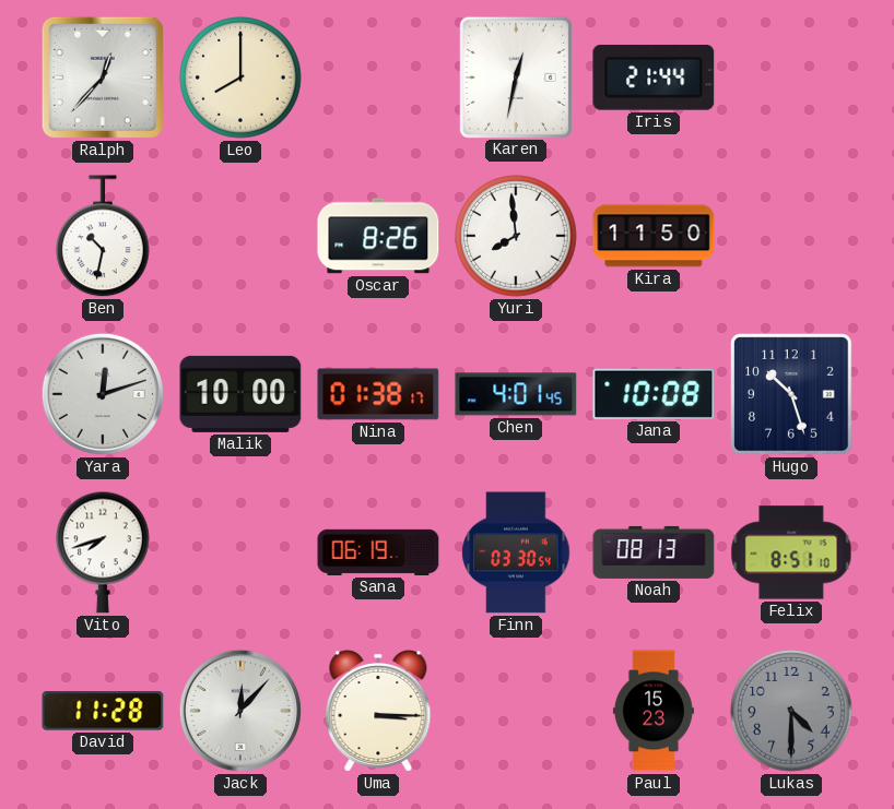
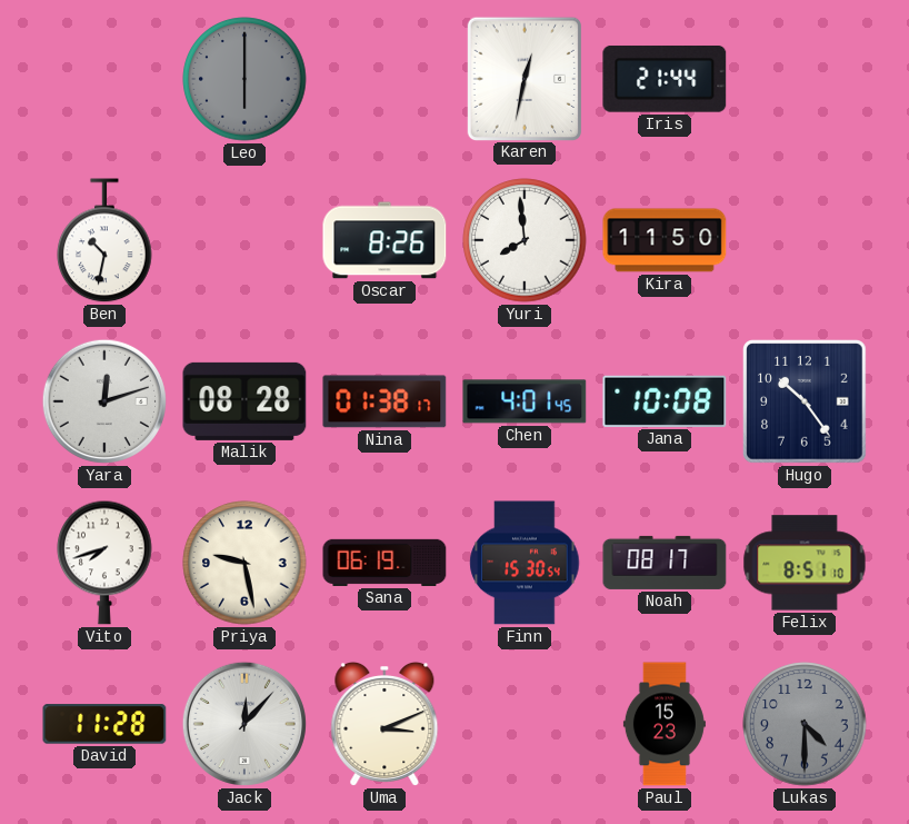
Ralph: 12:37 -> none (103, 78)
Leo: 8:00 -> 6:00 (244, 79)
Leo dial: cream -> grey (244, 79)
Malik: 10:00 -> 08:28 (244, 401)
Hugo: 10:27 -> 10:24 (806, 403)
Priya: none -> 9:28 (244, 563)
Finn: 03:30 -> 15:30 (525, 563)
Noah: 08:13 -> 08:17 (665, 563)
Uma: 3:15 -> 3:11 (384, 724)
